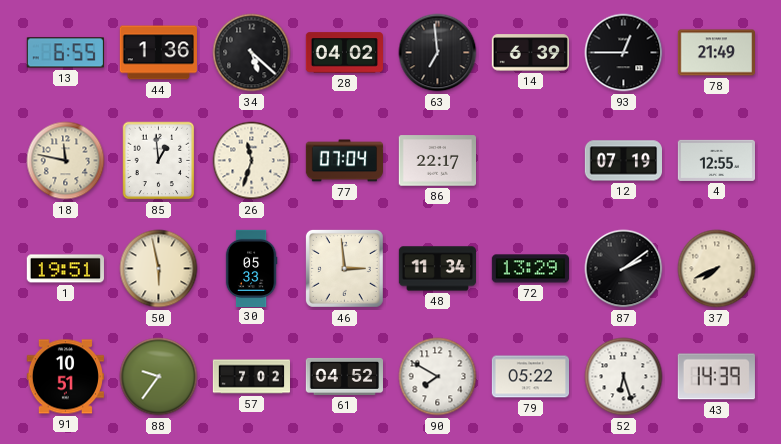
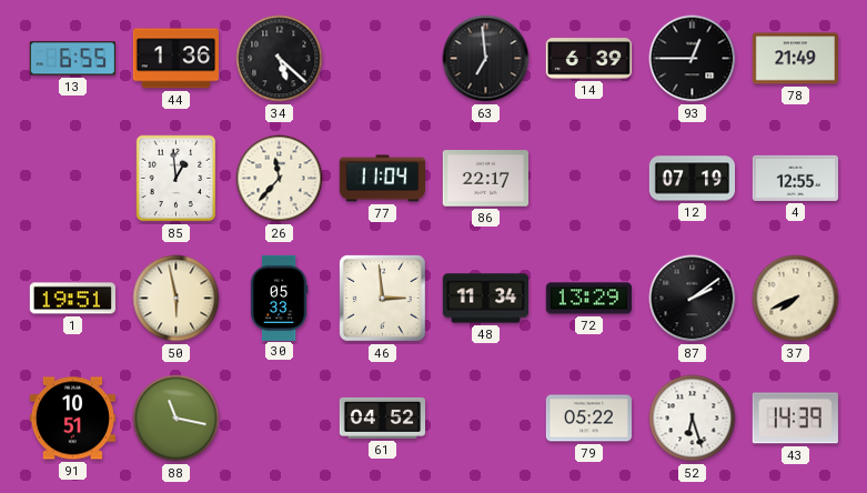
28: 04:02 -> none (344, 53)
18: 11:47 -> none (66, 161)
26: 11:33 -> 11:37 (280, 179)
77: 07:04 -> 11:04 (382, 179)
88: 9:36 -> 11:17 (177, 419)
57: 7:02 -> none (251, 377)
90: 7:50 -> none (438, 377)
